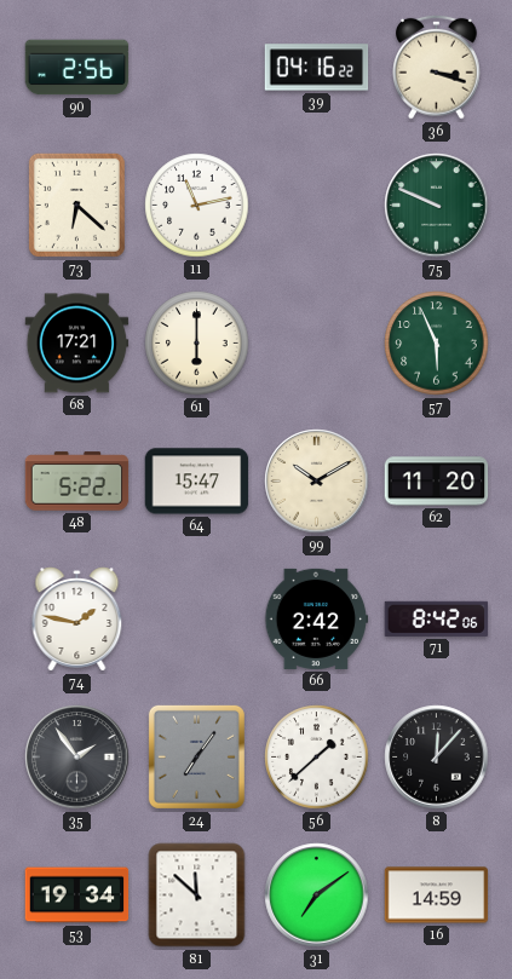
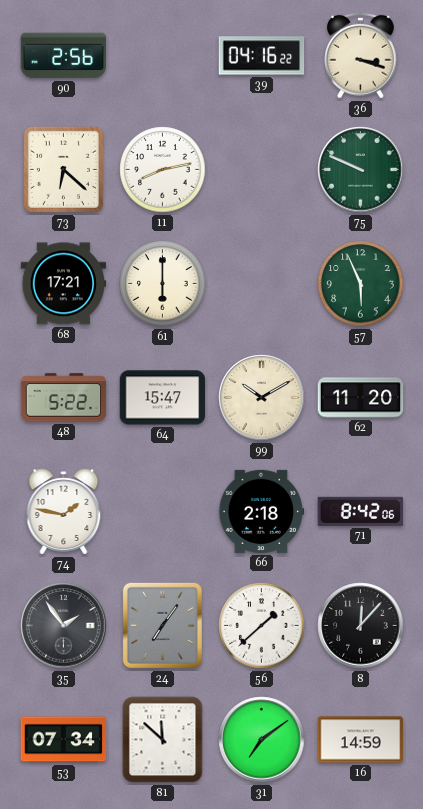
11: 11:13 -> 8:13 (163, 170)
66: 2:42 -> 2:18 (262, 511)
53: 19:34 -> 07:34 (64, 740)
